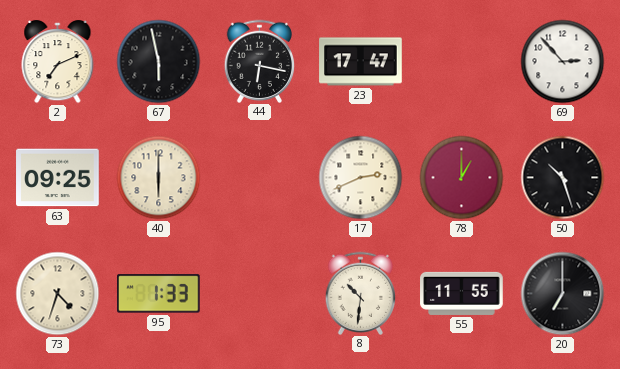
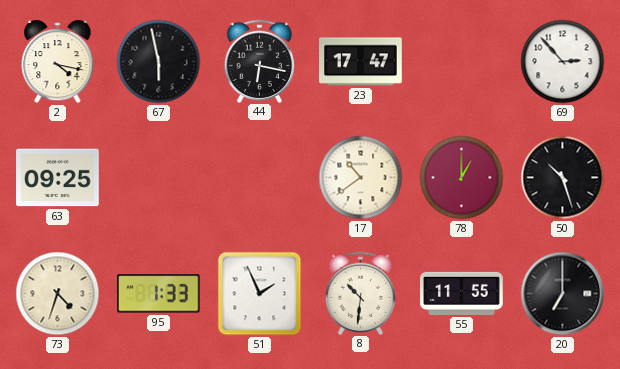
2: 7:11 -> 4:17 (58, 63)
40: 6:00 -> none (159, 178)
17: 2:41 -> 10:39 (361, 178)
51: none -> 1:56 (260, 294)
